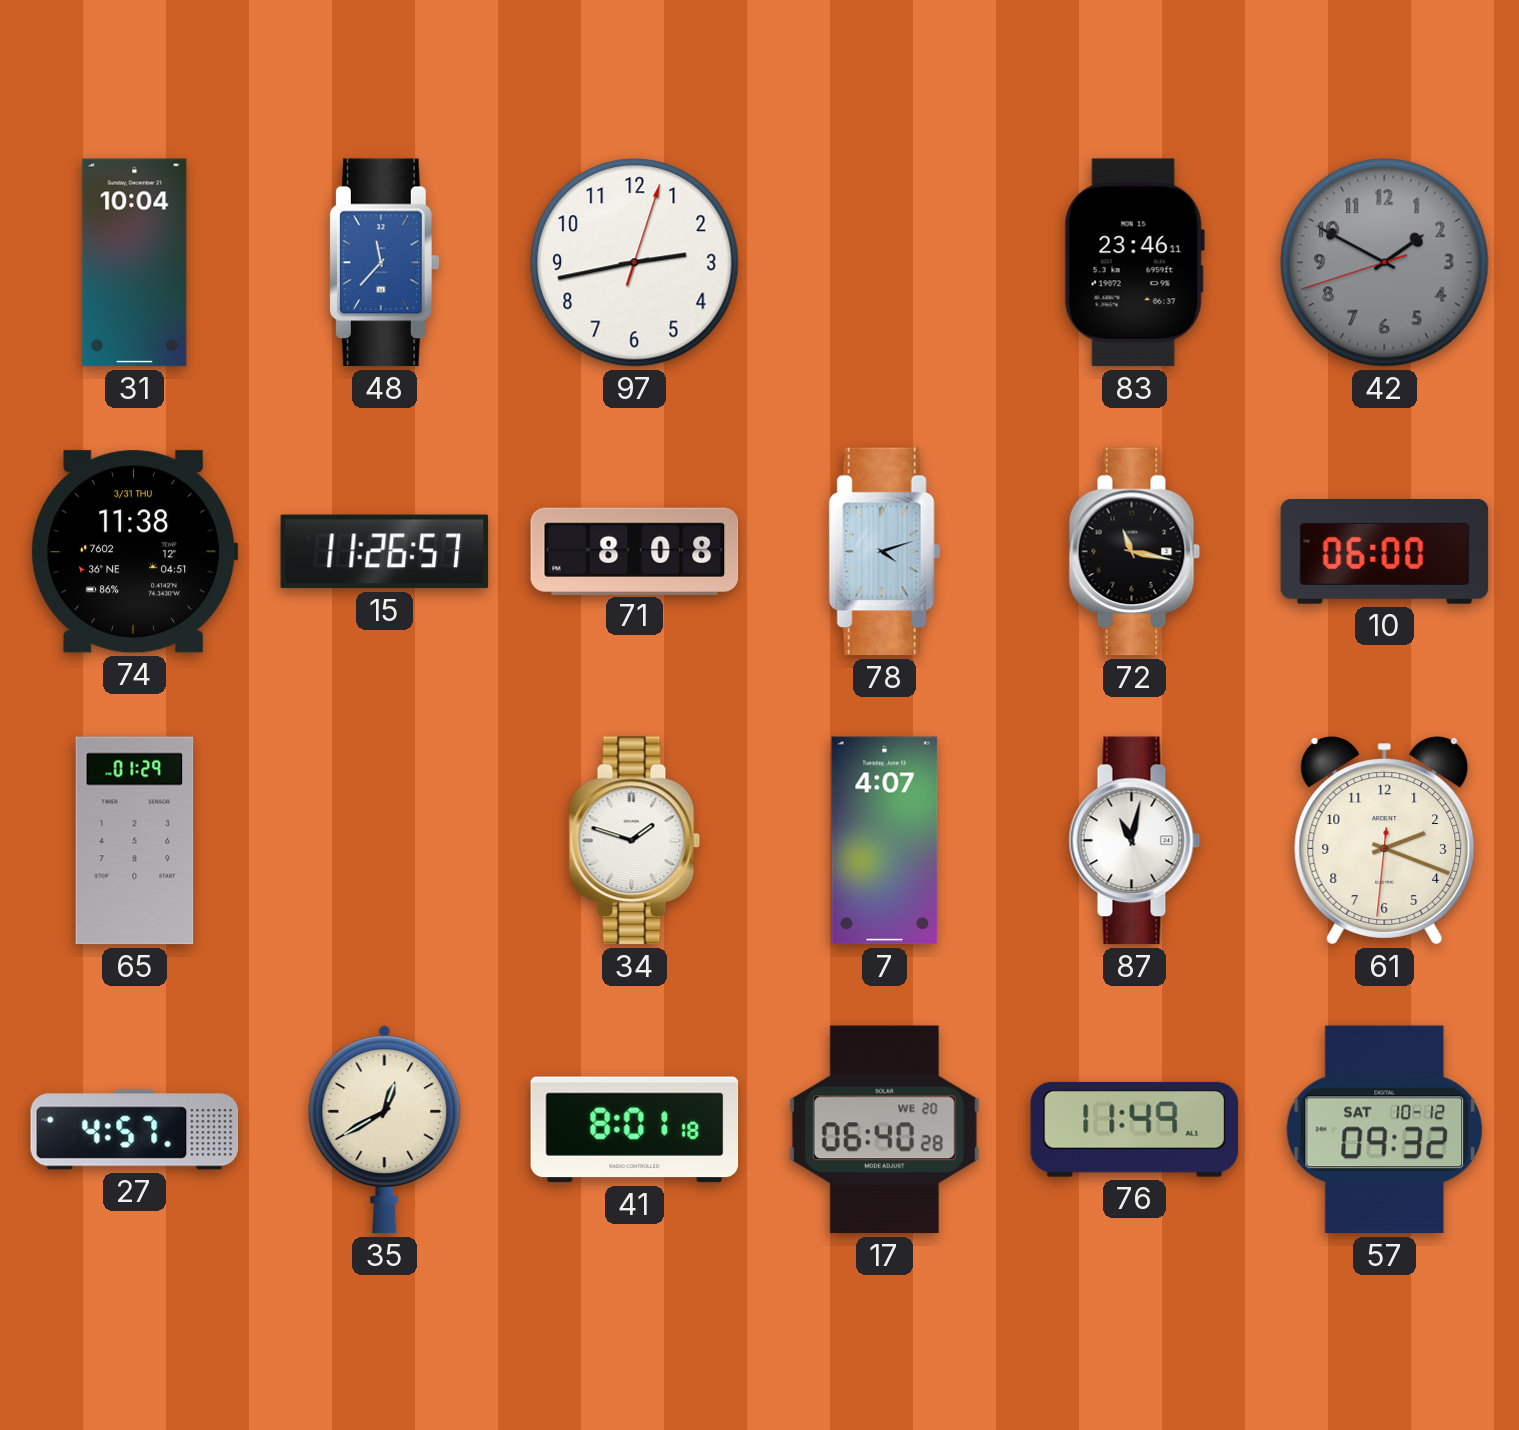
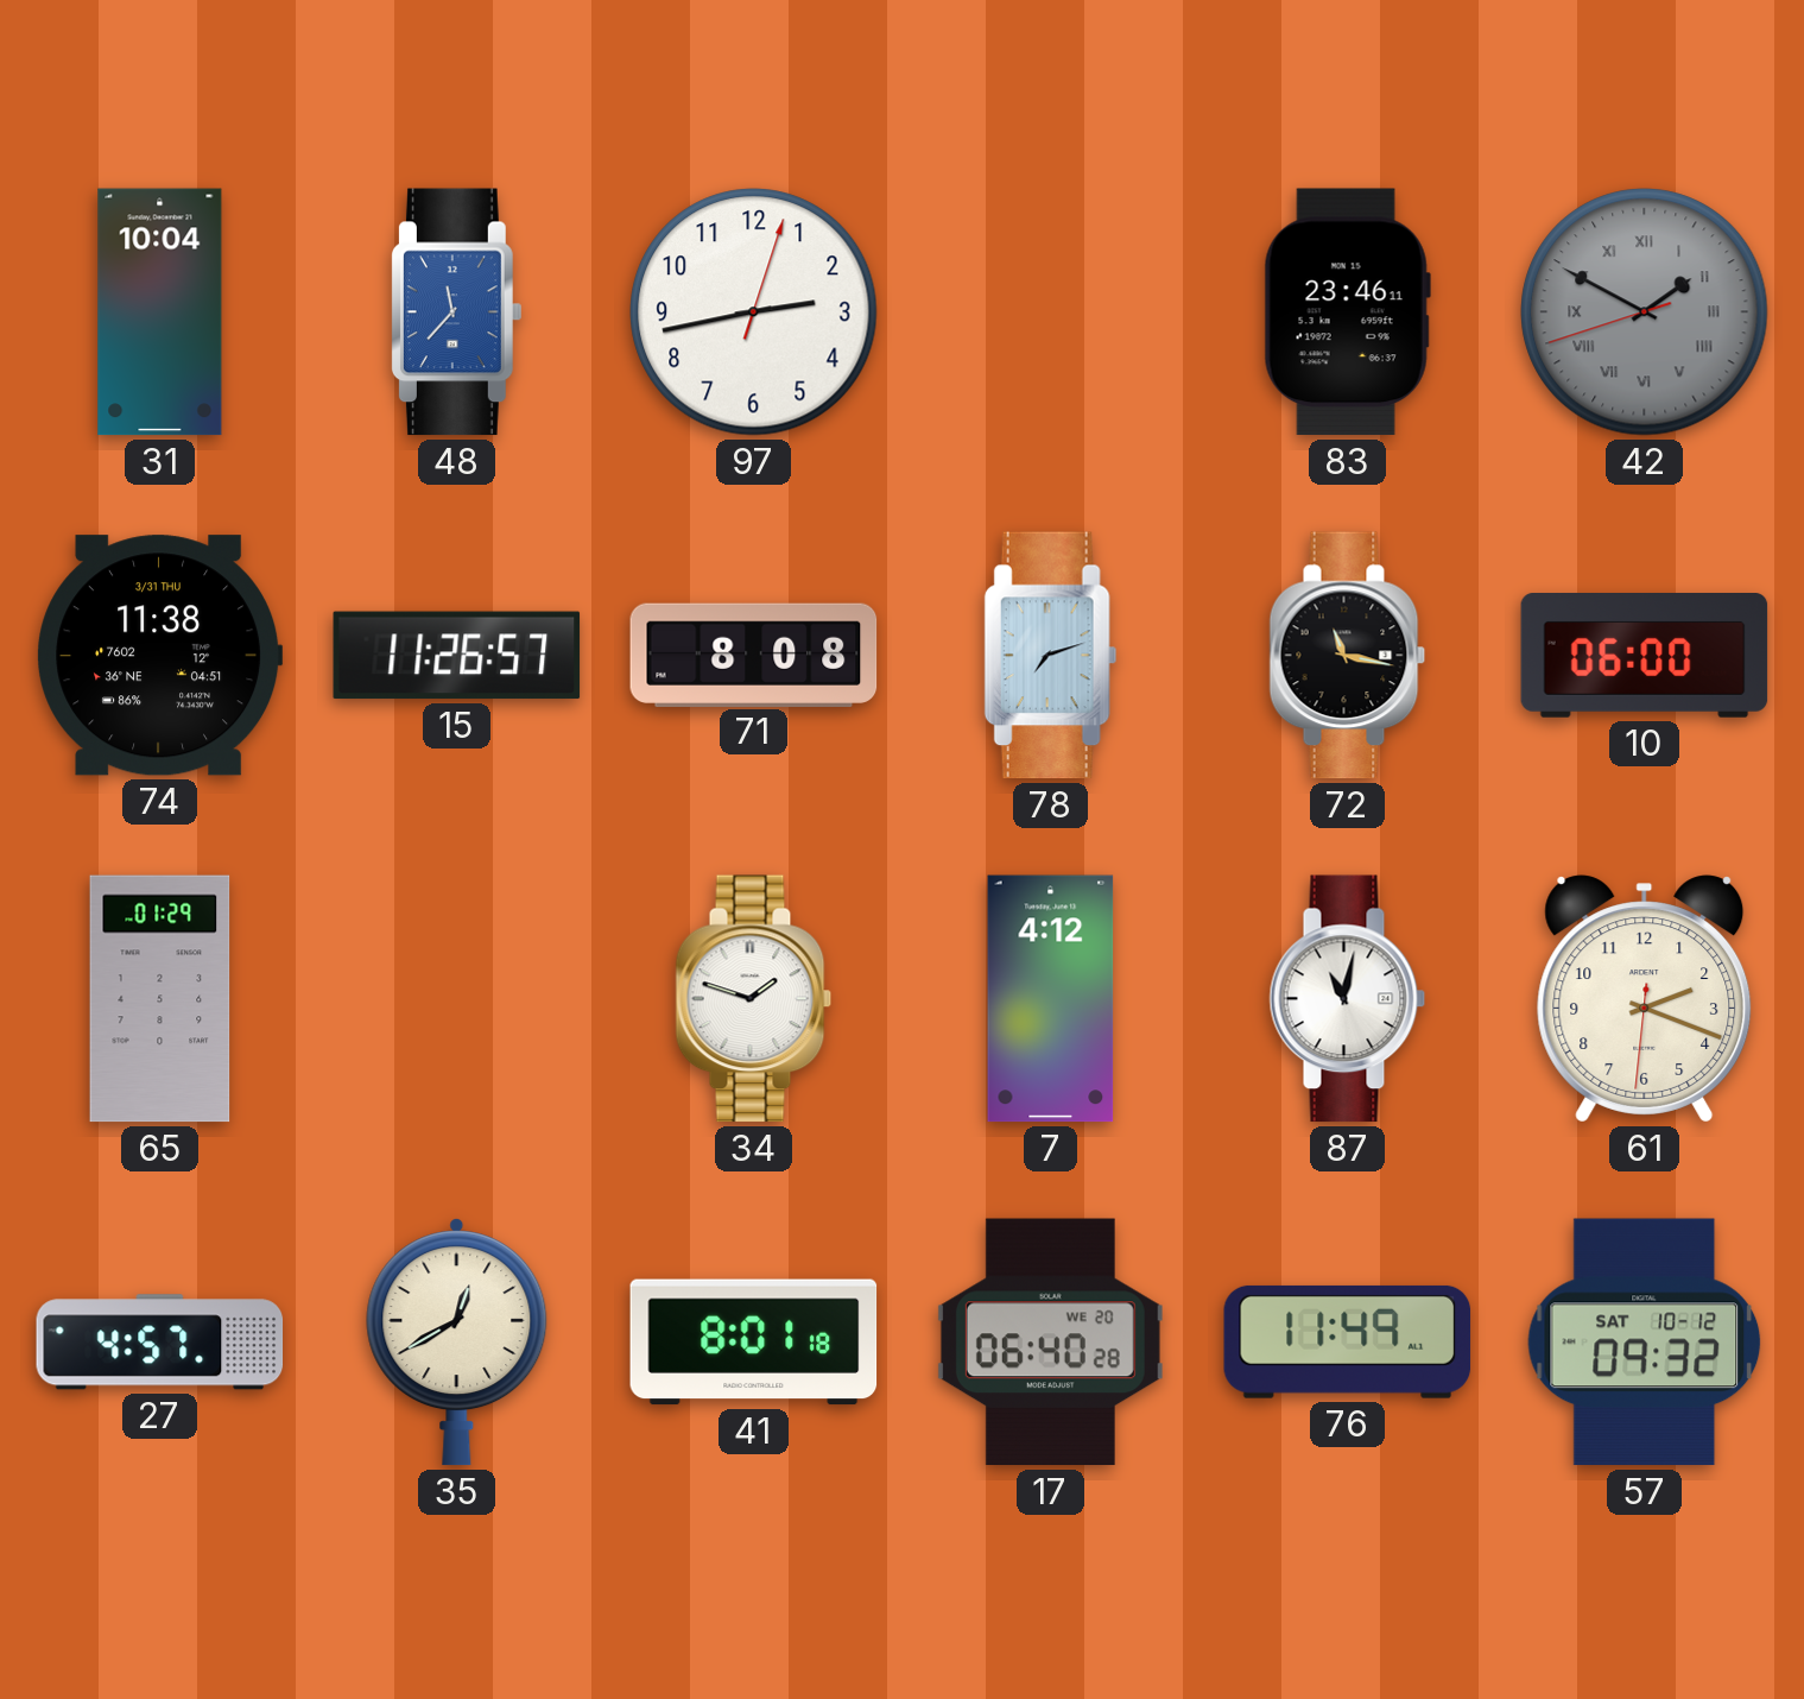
42 numerals: Arabic -> Roman (1645, 312)
78: 4:12 -> 7:12 (1051, 656)
7: 4:07 -> 4:12 (1051, 999)
